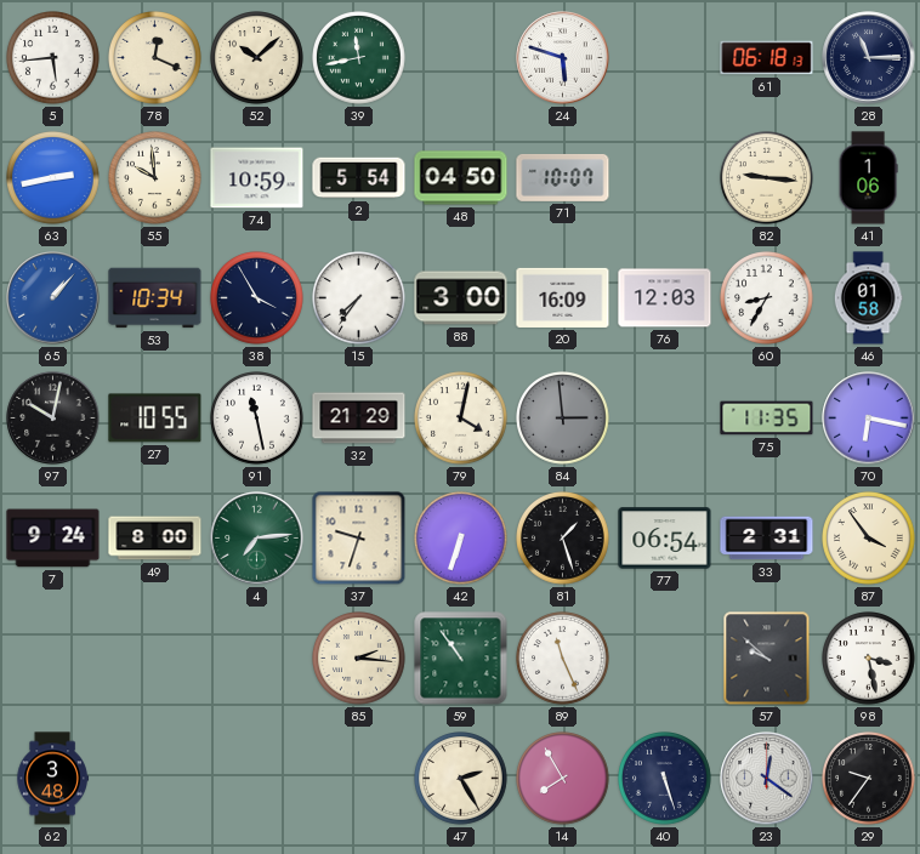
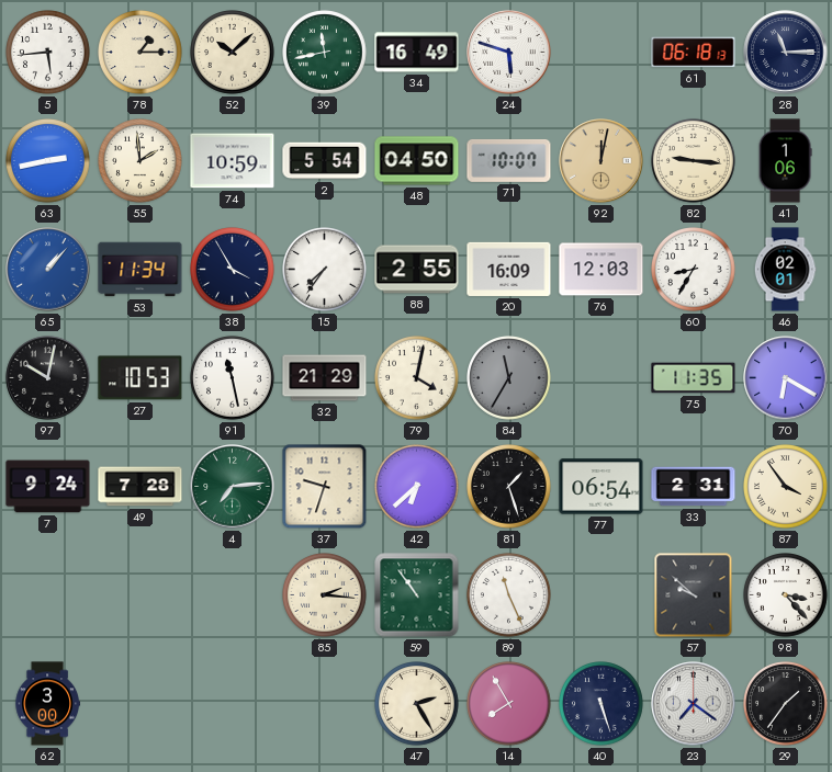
78: 12:19 -> 1:15 (140, 53)
34: none -> 16:49 (417, 53)
55: 9:59 -> 1:59 (140, 161)
92: none -> 12:02 (601, 161)
53: 10:34 -> 11:34 (140, 270)
88: 3:00 -> 2:55 (417, 270)
46: 01:58 -> 02:01 (785, 270)
27: 10:55 -> 10:53 (140, 378)
84: 2:59 -> 11:35 (509, 378)
70: 6:17 -> 6:20 (786, 378)
49: 8:00 -> 7:28 (140, 487)
42: 6:33 -> 6:38 (417, 487)
98: 3:28 -> 3:23 (786, 595)
62: 3:48 -> 3:00 (47, 704)
23: 12:21 -> 7:21 (694, 704)
29: 9:36 -> 1:36 (786, 704)
